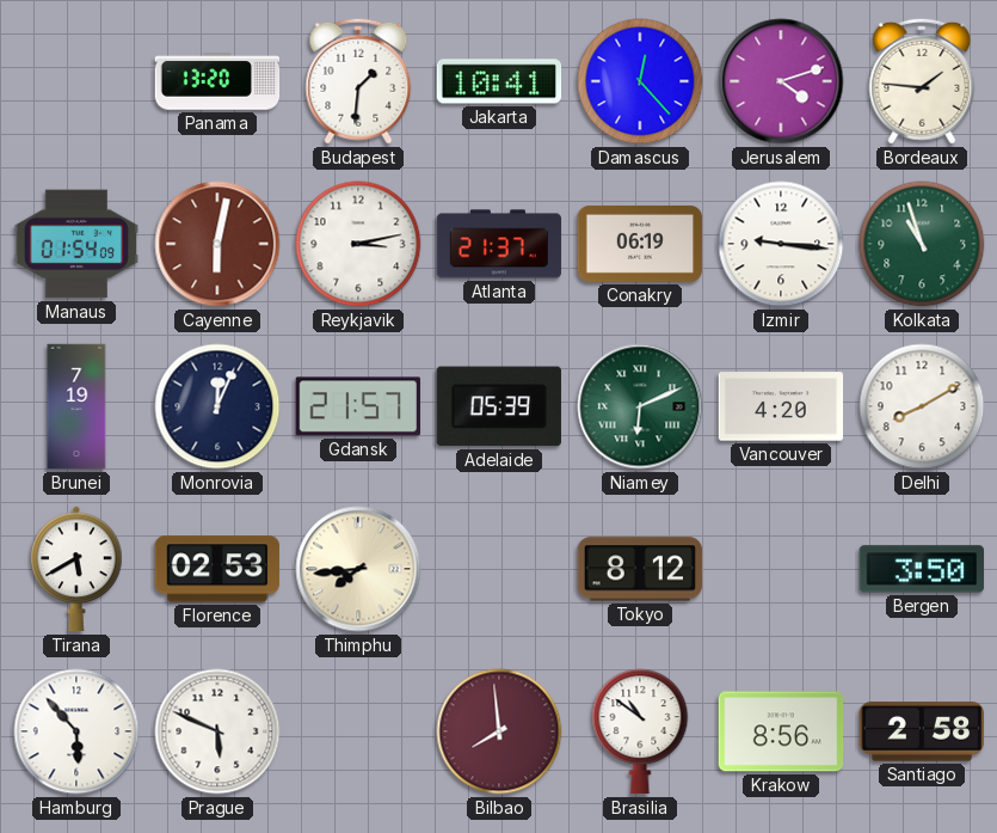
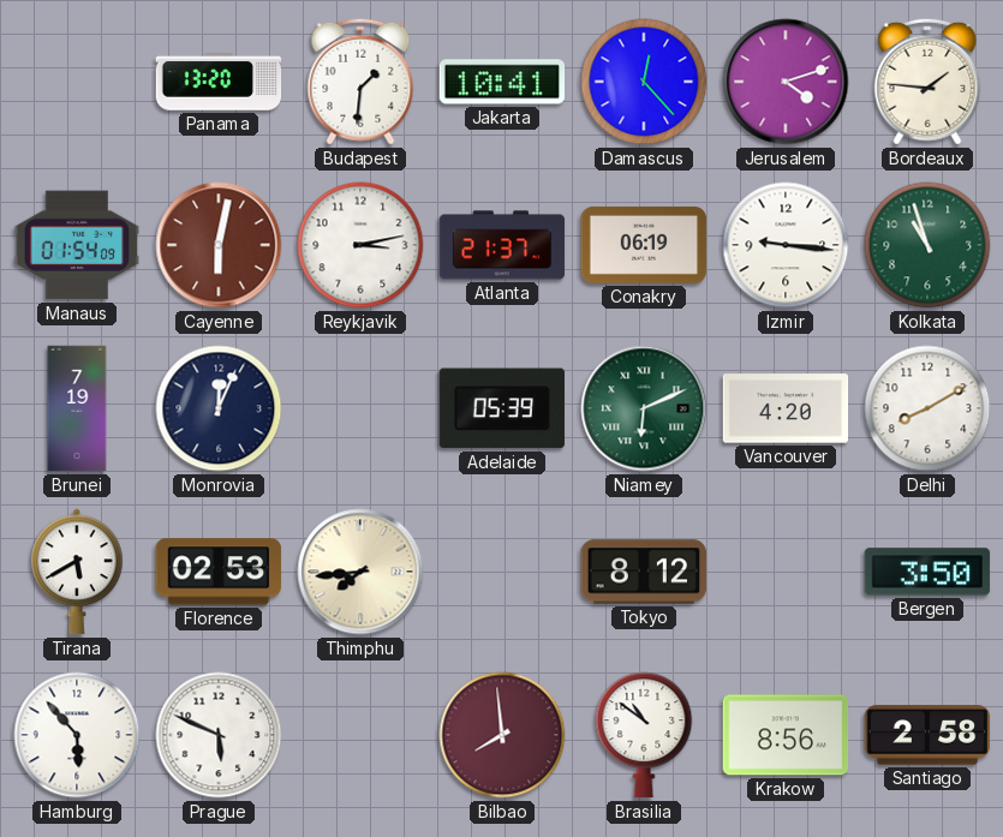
Gdansk: 21:57 -> none (357, 406)
